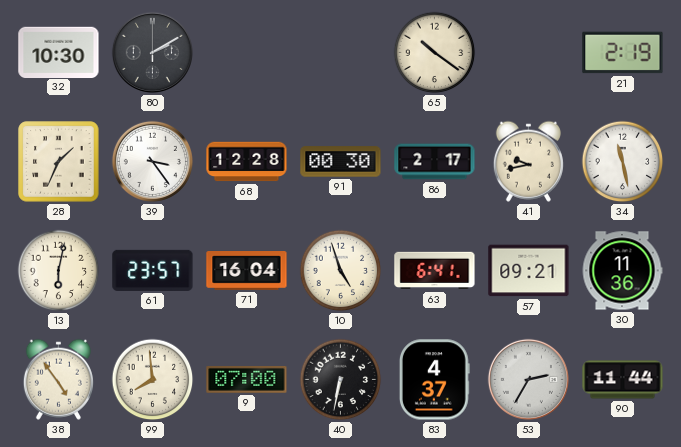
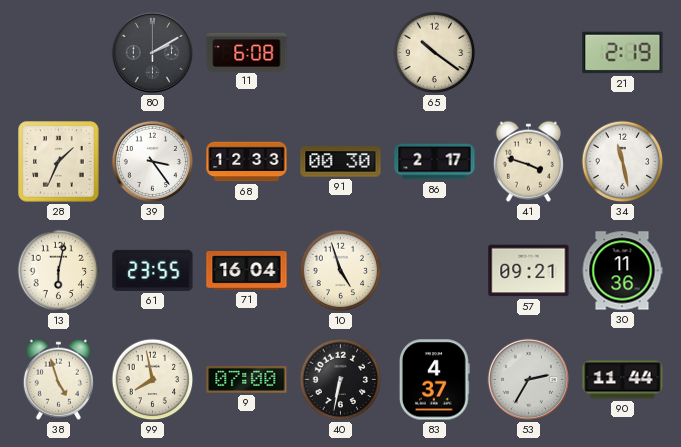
32: 10:30 -> none (59, 52)
11: none -> 6:08 (247, 52)
68: 12:28 -> 12:33 (247, 162)
41: 9:43 -> 3:48 (528, 161)
61: 23:57 -> 23:55 (153, 270)
63: 6:41 -> none (435, 271)
38: 4:54 -> 4:57 (58, 379)
99: 7:59 -> 7:58 (153, 380)
